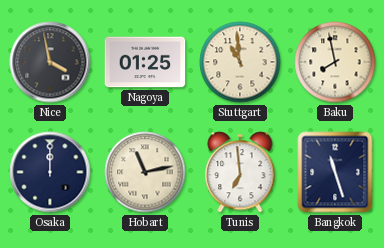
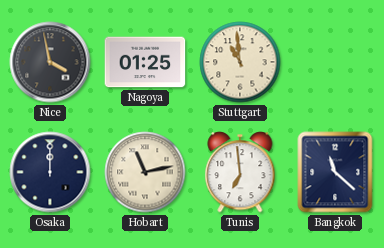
Baku: 7:58 -> none (335, 62)
Bangkok: 11:27 -> 11:22 (335, 172)
